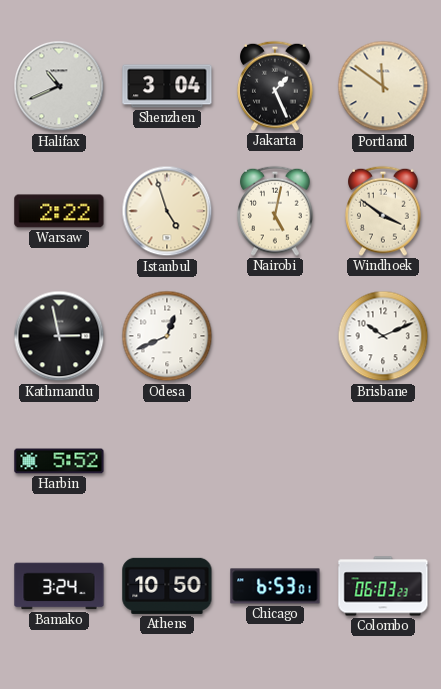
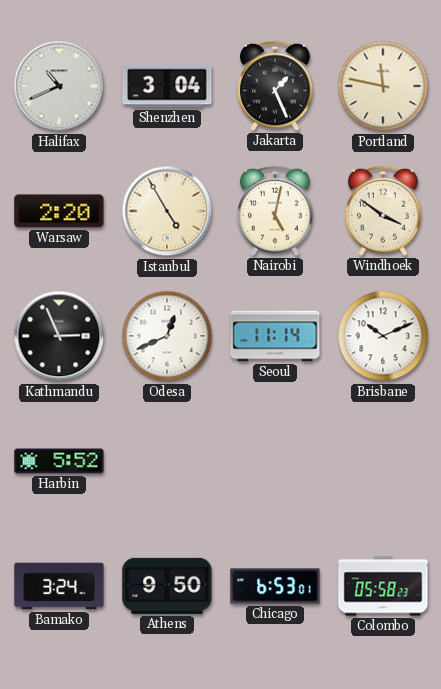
Portland: 11:51 -> 11:47 (383, 86)
Warsaw: 2:22 -> 2:20 (59, 211)
Istanbul: 4:57 -> 4:55 (167, 211)
Kathmandu: 2:58 -> 2:56 (59, 336)
Seoul: none -> 11:14 (275, 336)
Athens: 10:50 -> 9:50 (167, 586)
Colombo: 06:03 -> 05:58 (383, 586)
